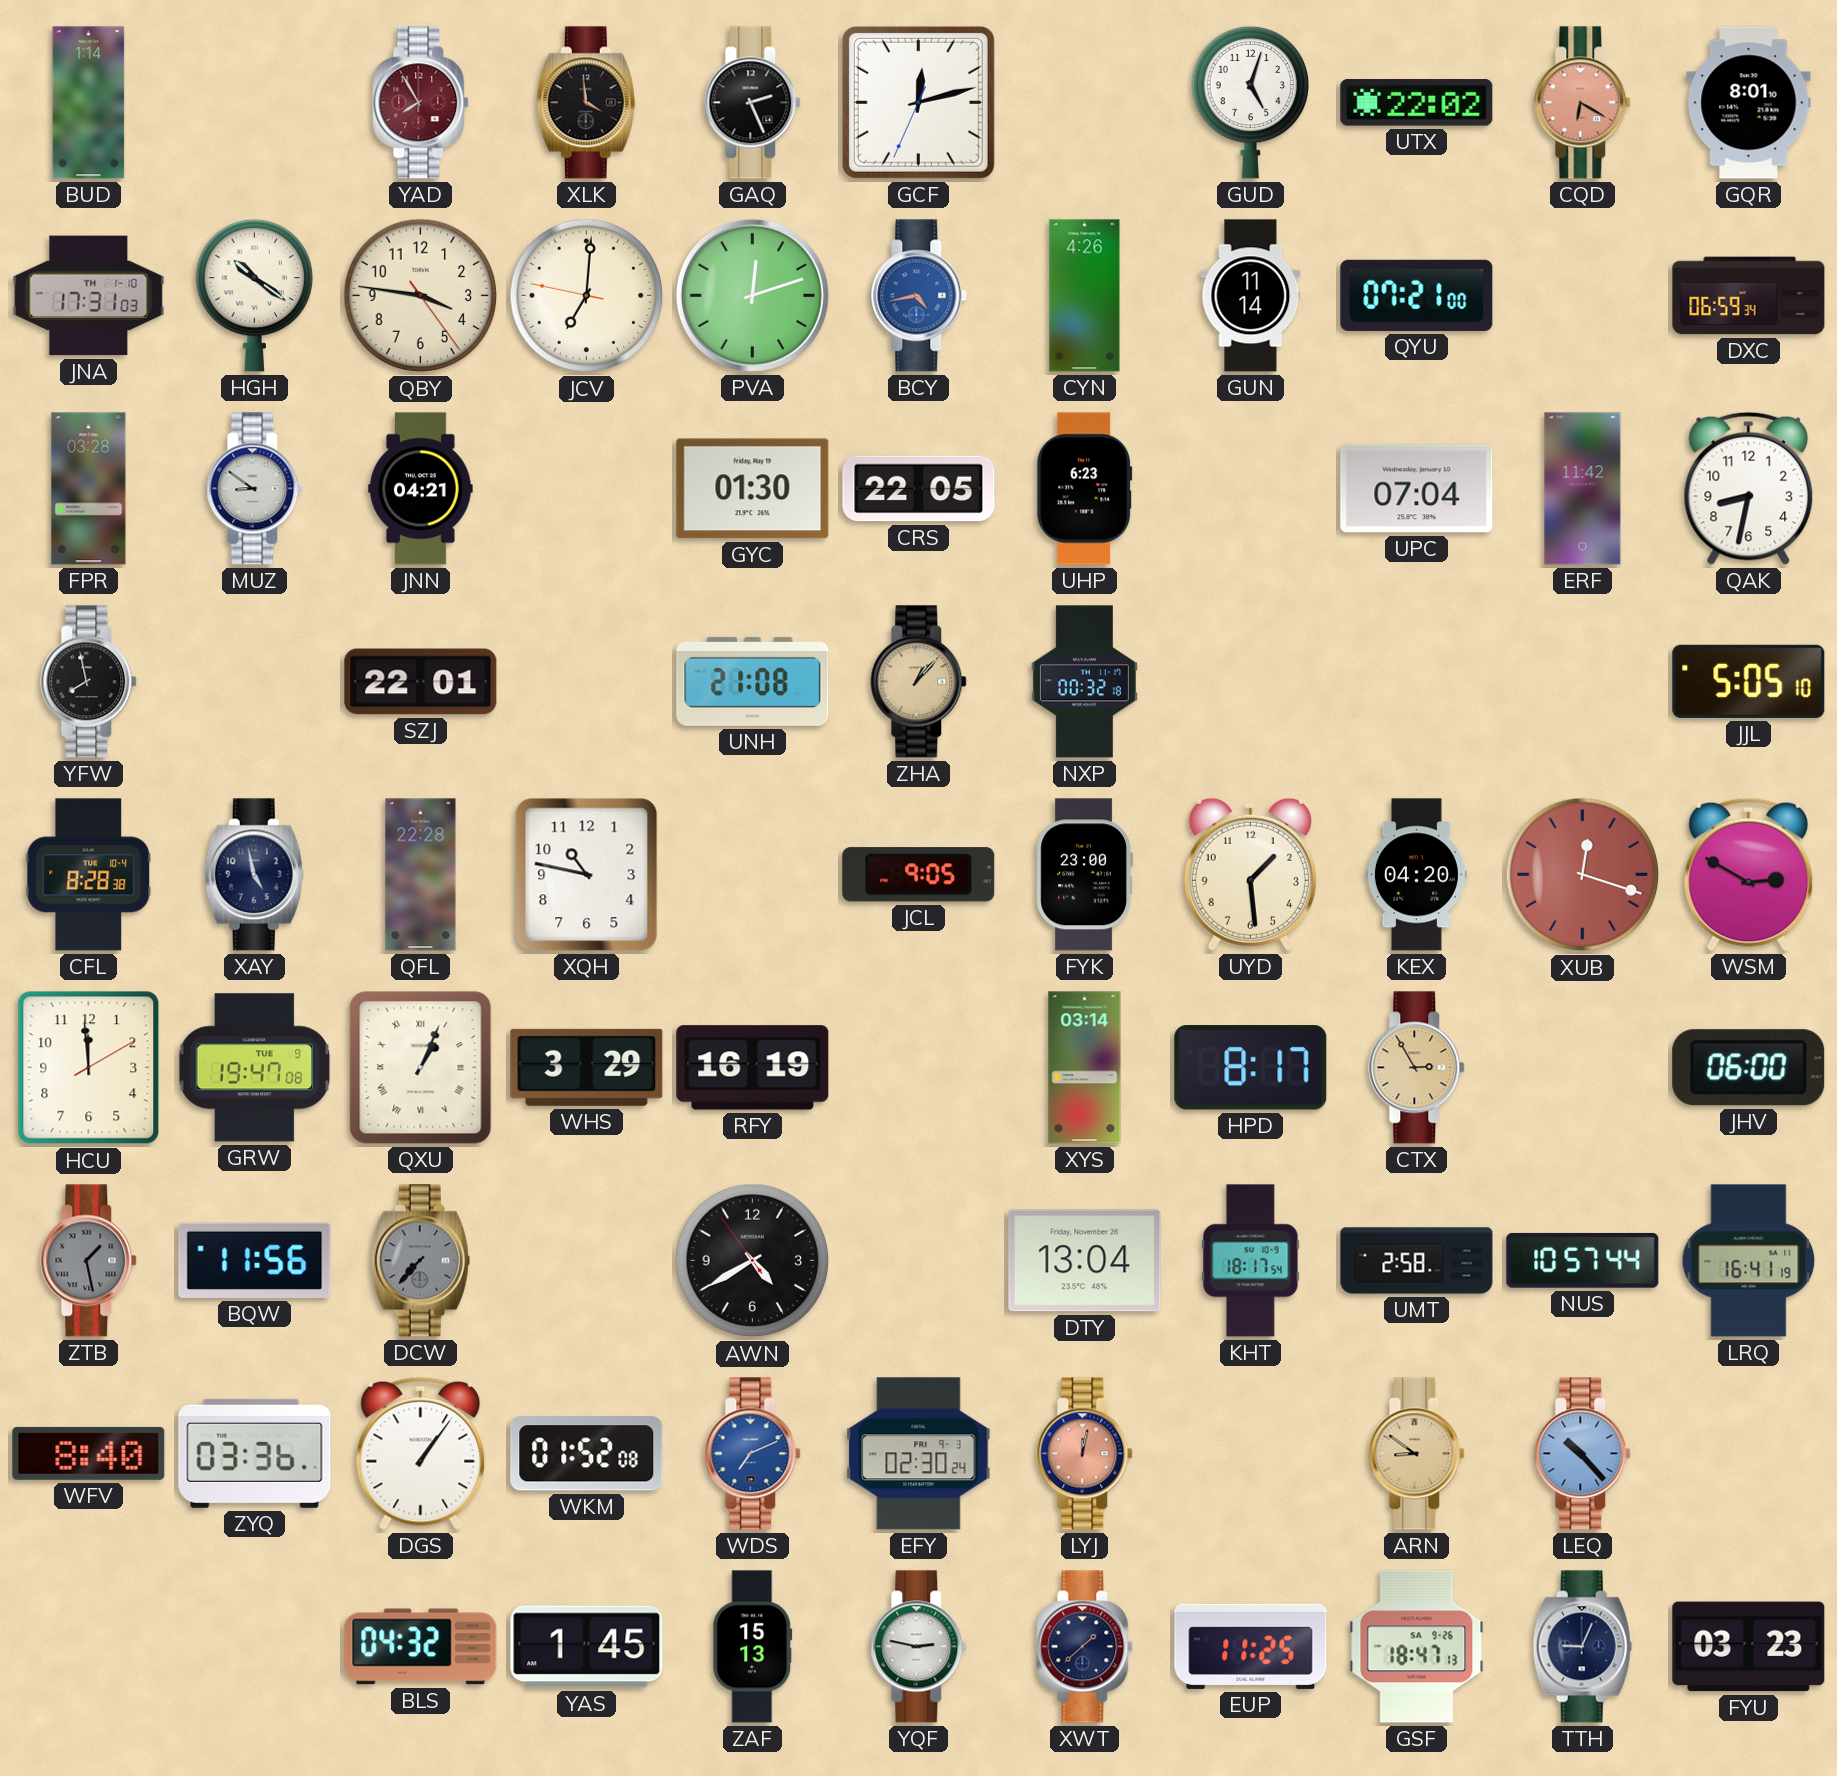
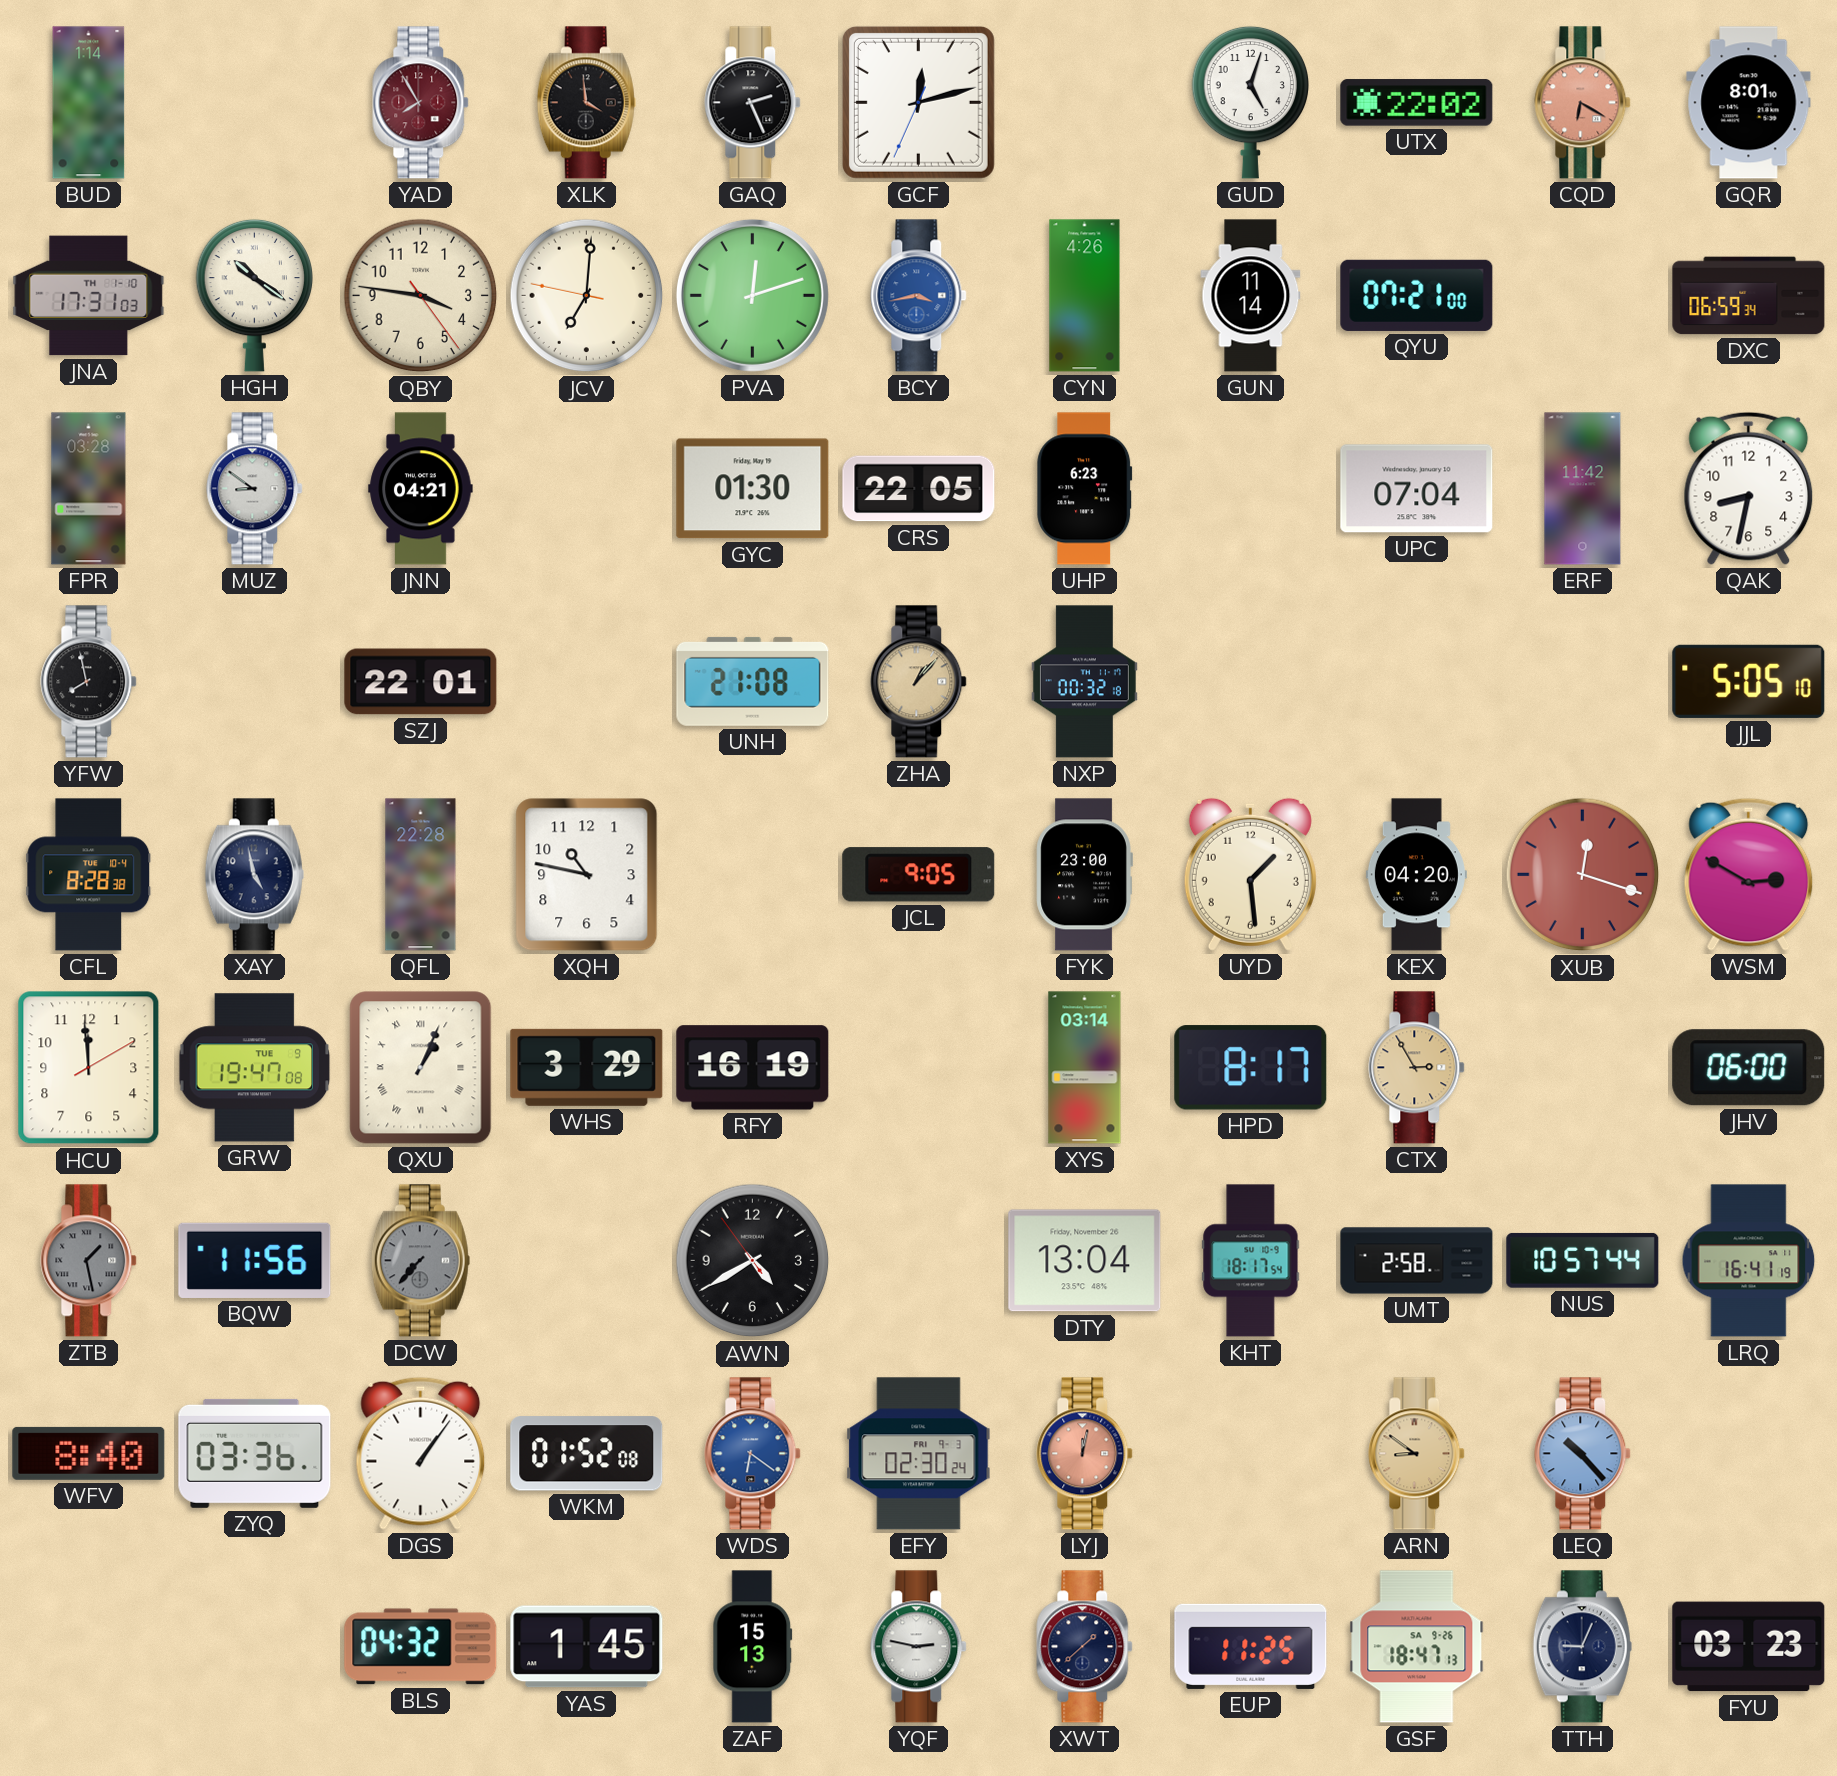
BCY: 4:43 -> 3:43 (919, 296)
WDS: 7:11 -> 6:21 (753, 1454)
